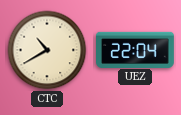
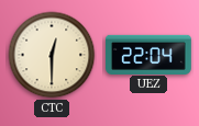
CTC: 10:40 -> 12:30 (52, 55)
